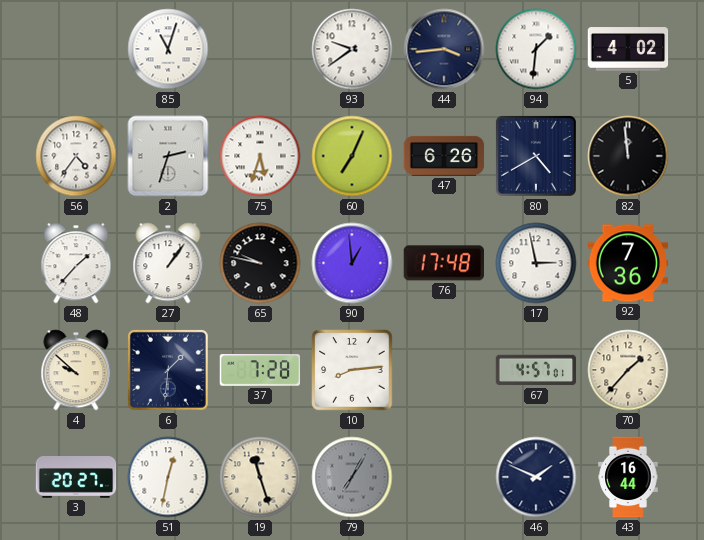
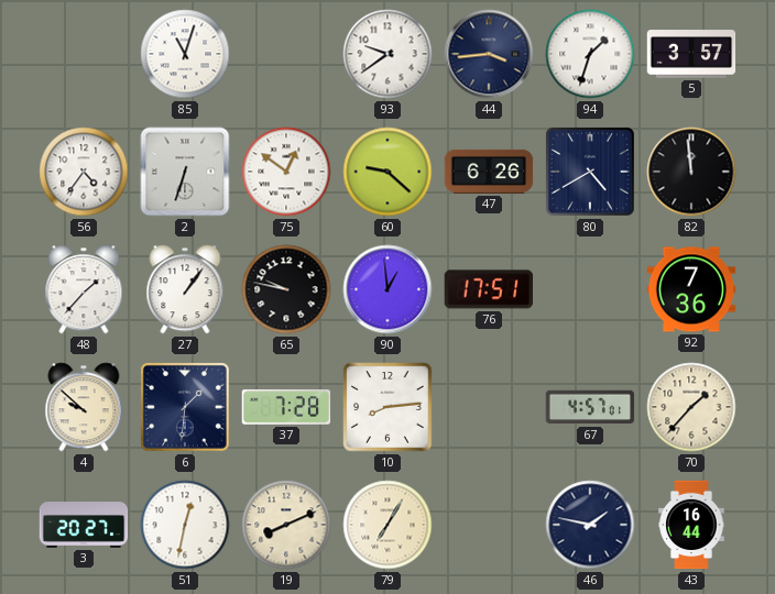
94: 1:31 -> 1:33 (590, 54)
5: 4:02 -> 3:57 (691, 54)
2: 2:33 -> 6:33 (185, 172)
75: 5:33 -> 12:51 (286, 172)
60: 7:04 -> 9:22 (387, 172)
76: 17:48 -> 17:51 (488, 289)
17: 2:58 -> none (536, 263)
19: 11:27 -> 8:11 (286, 525)
79 dial: grey -> cream (387, 525)
46: 1:49 -> 1:47 (590, 525)
